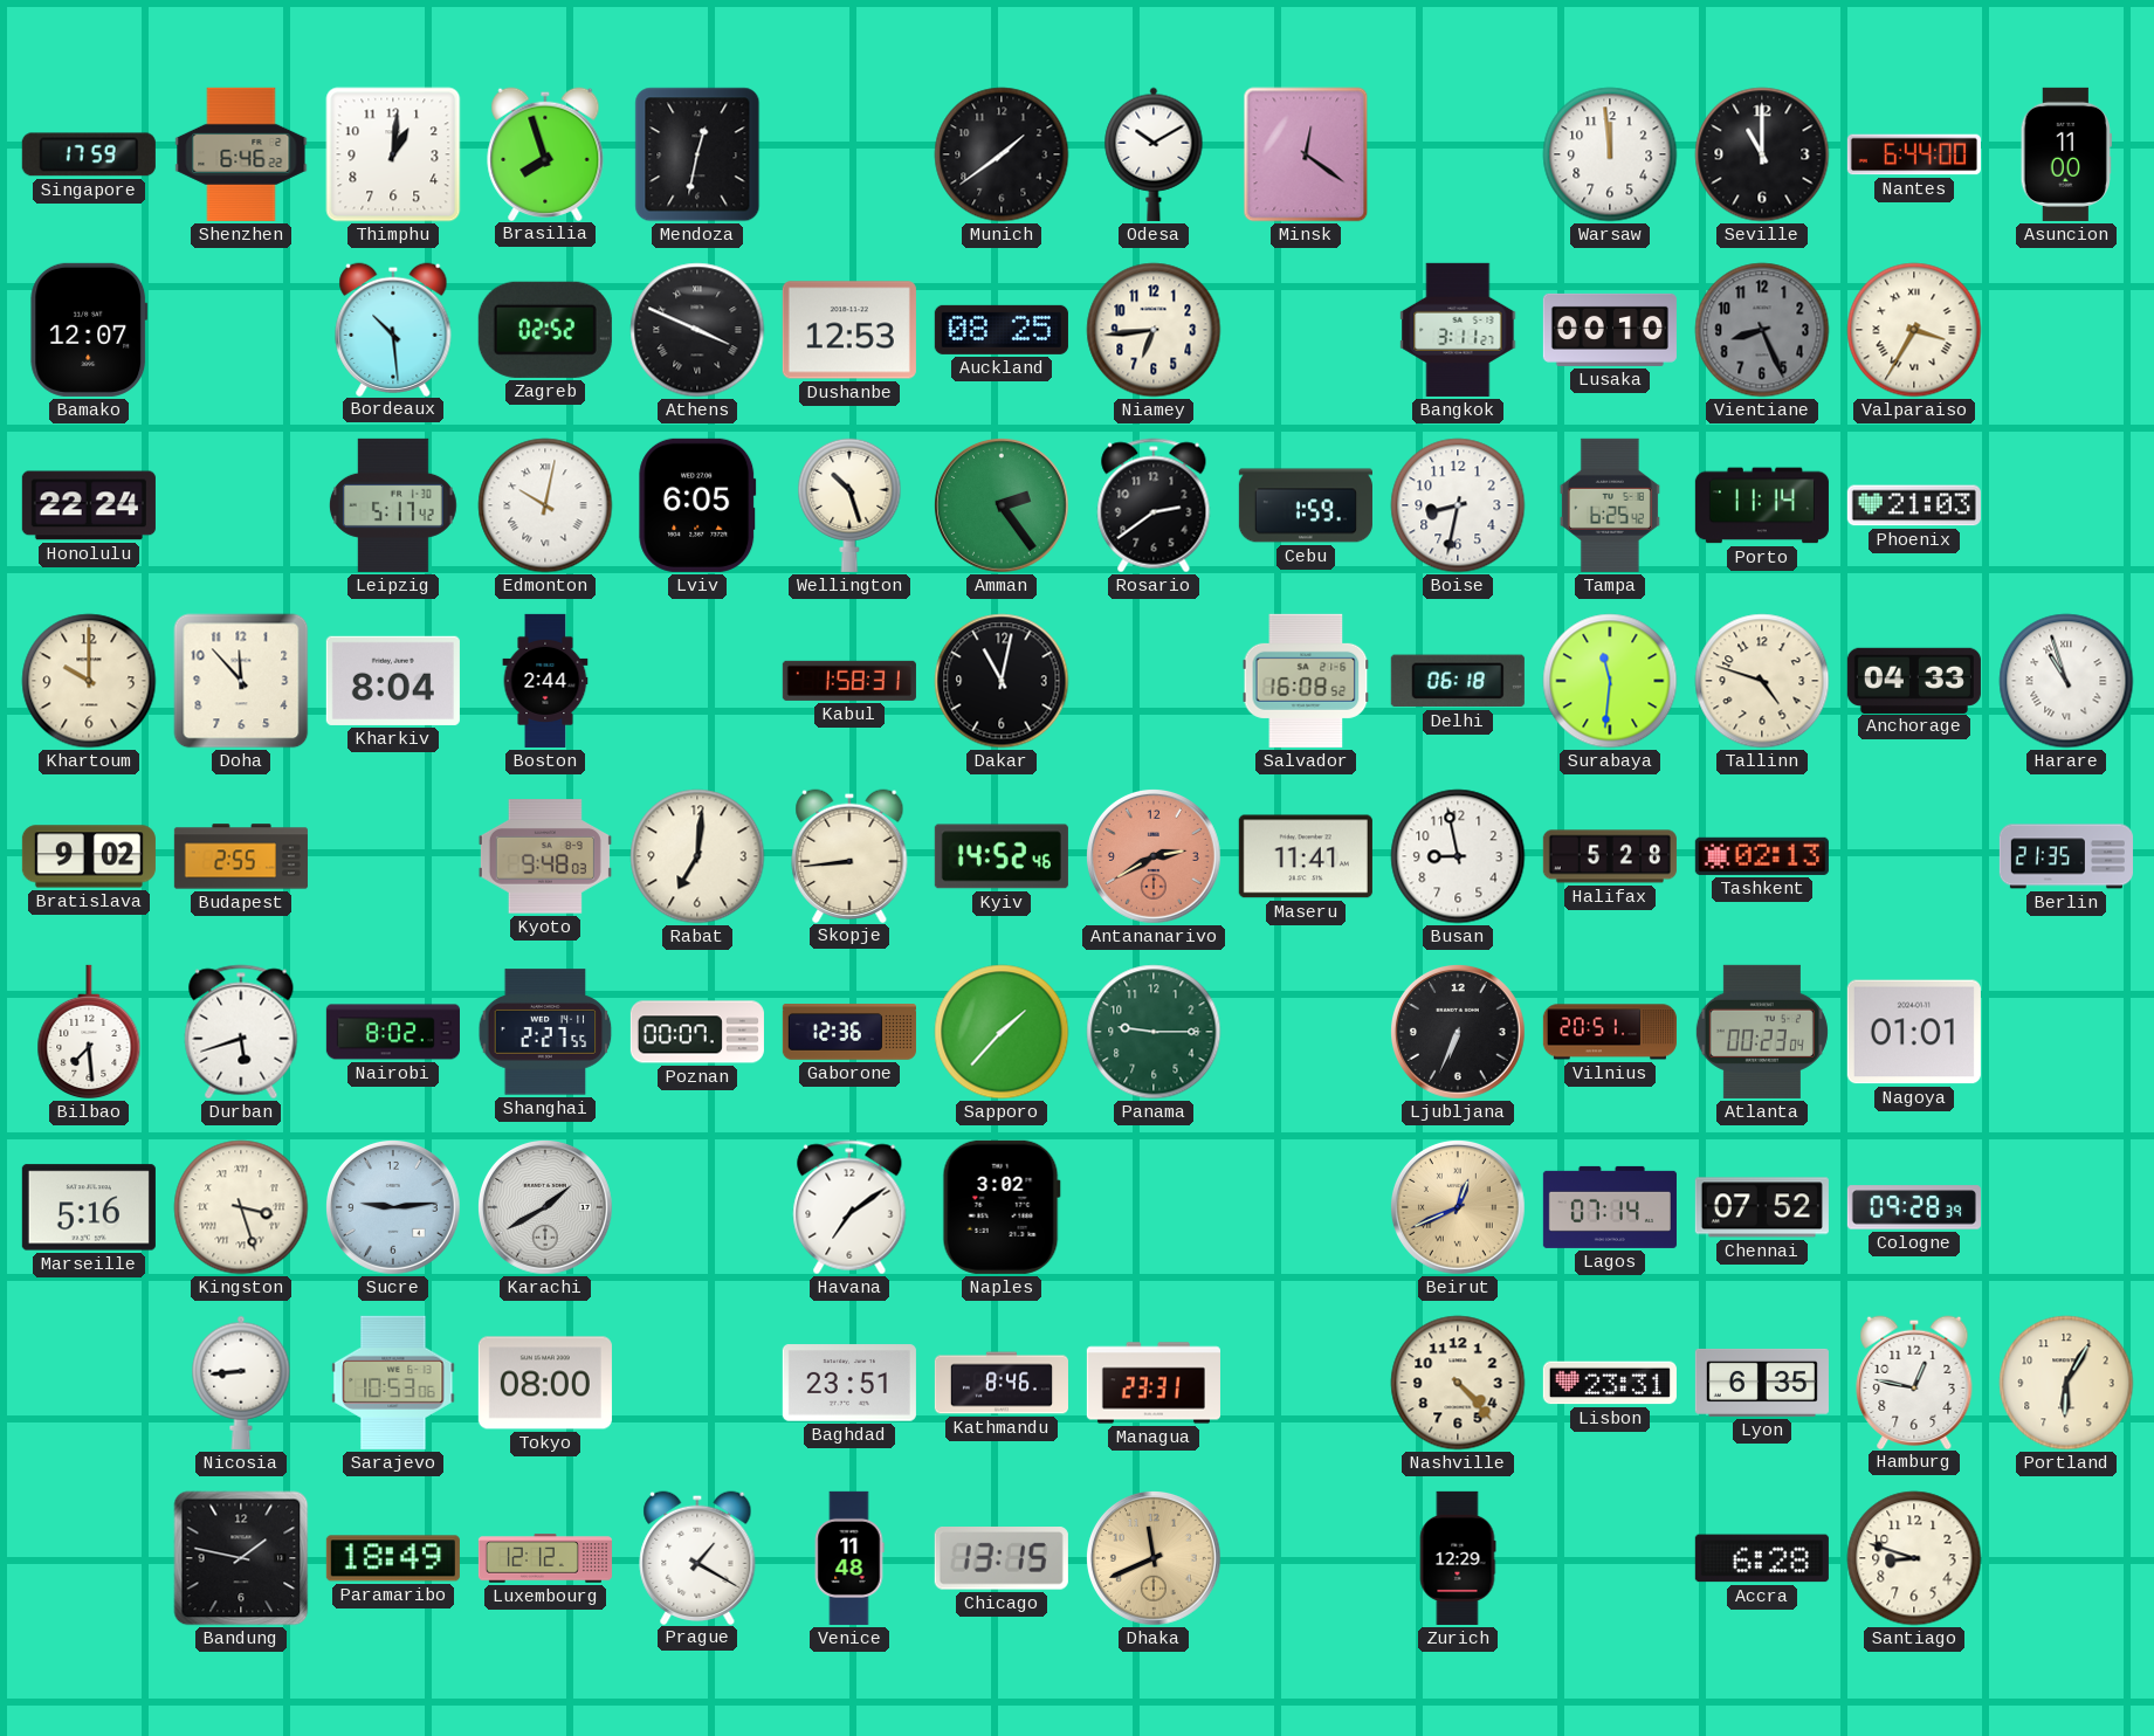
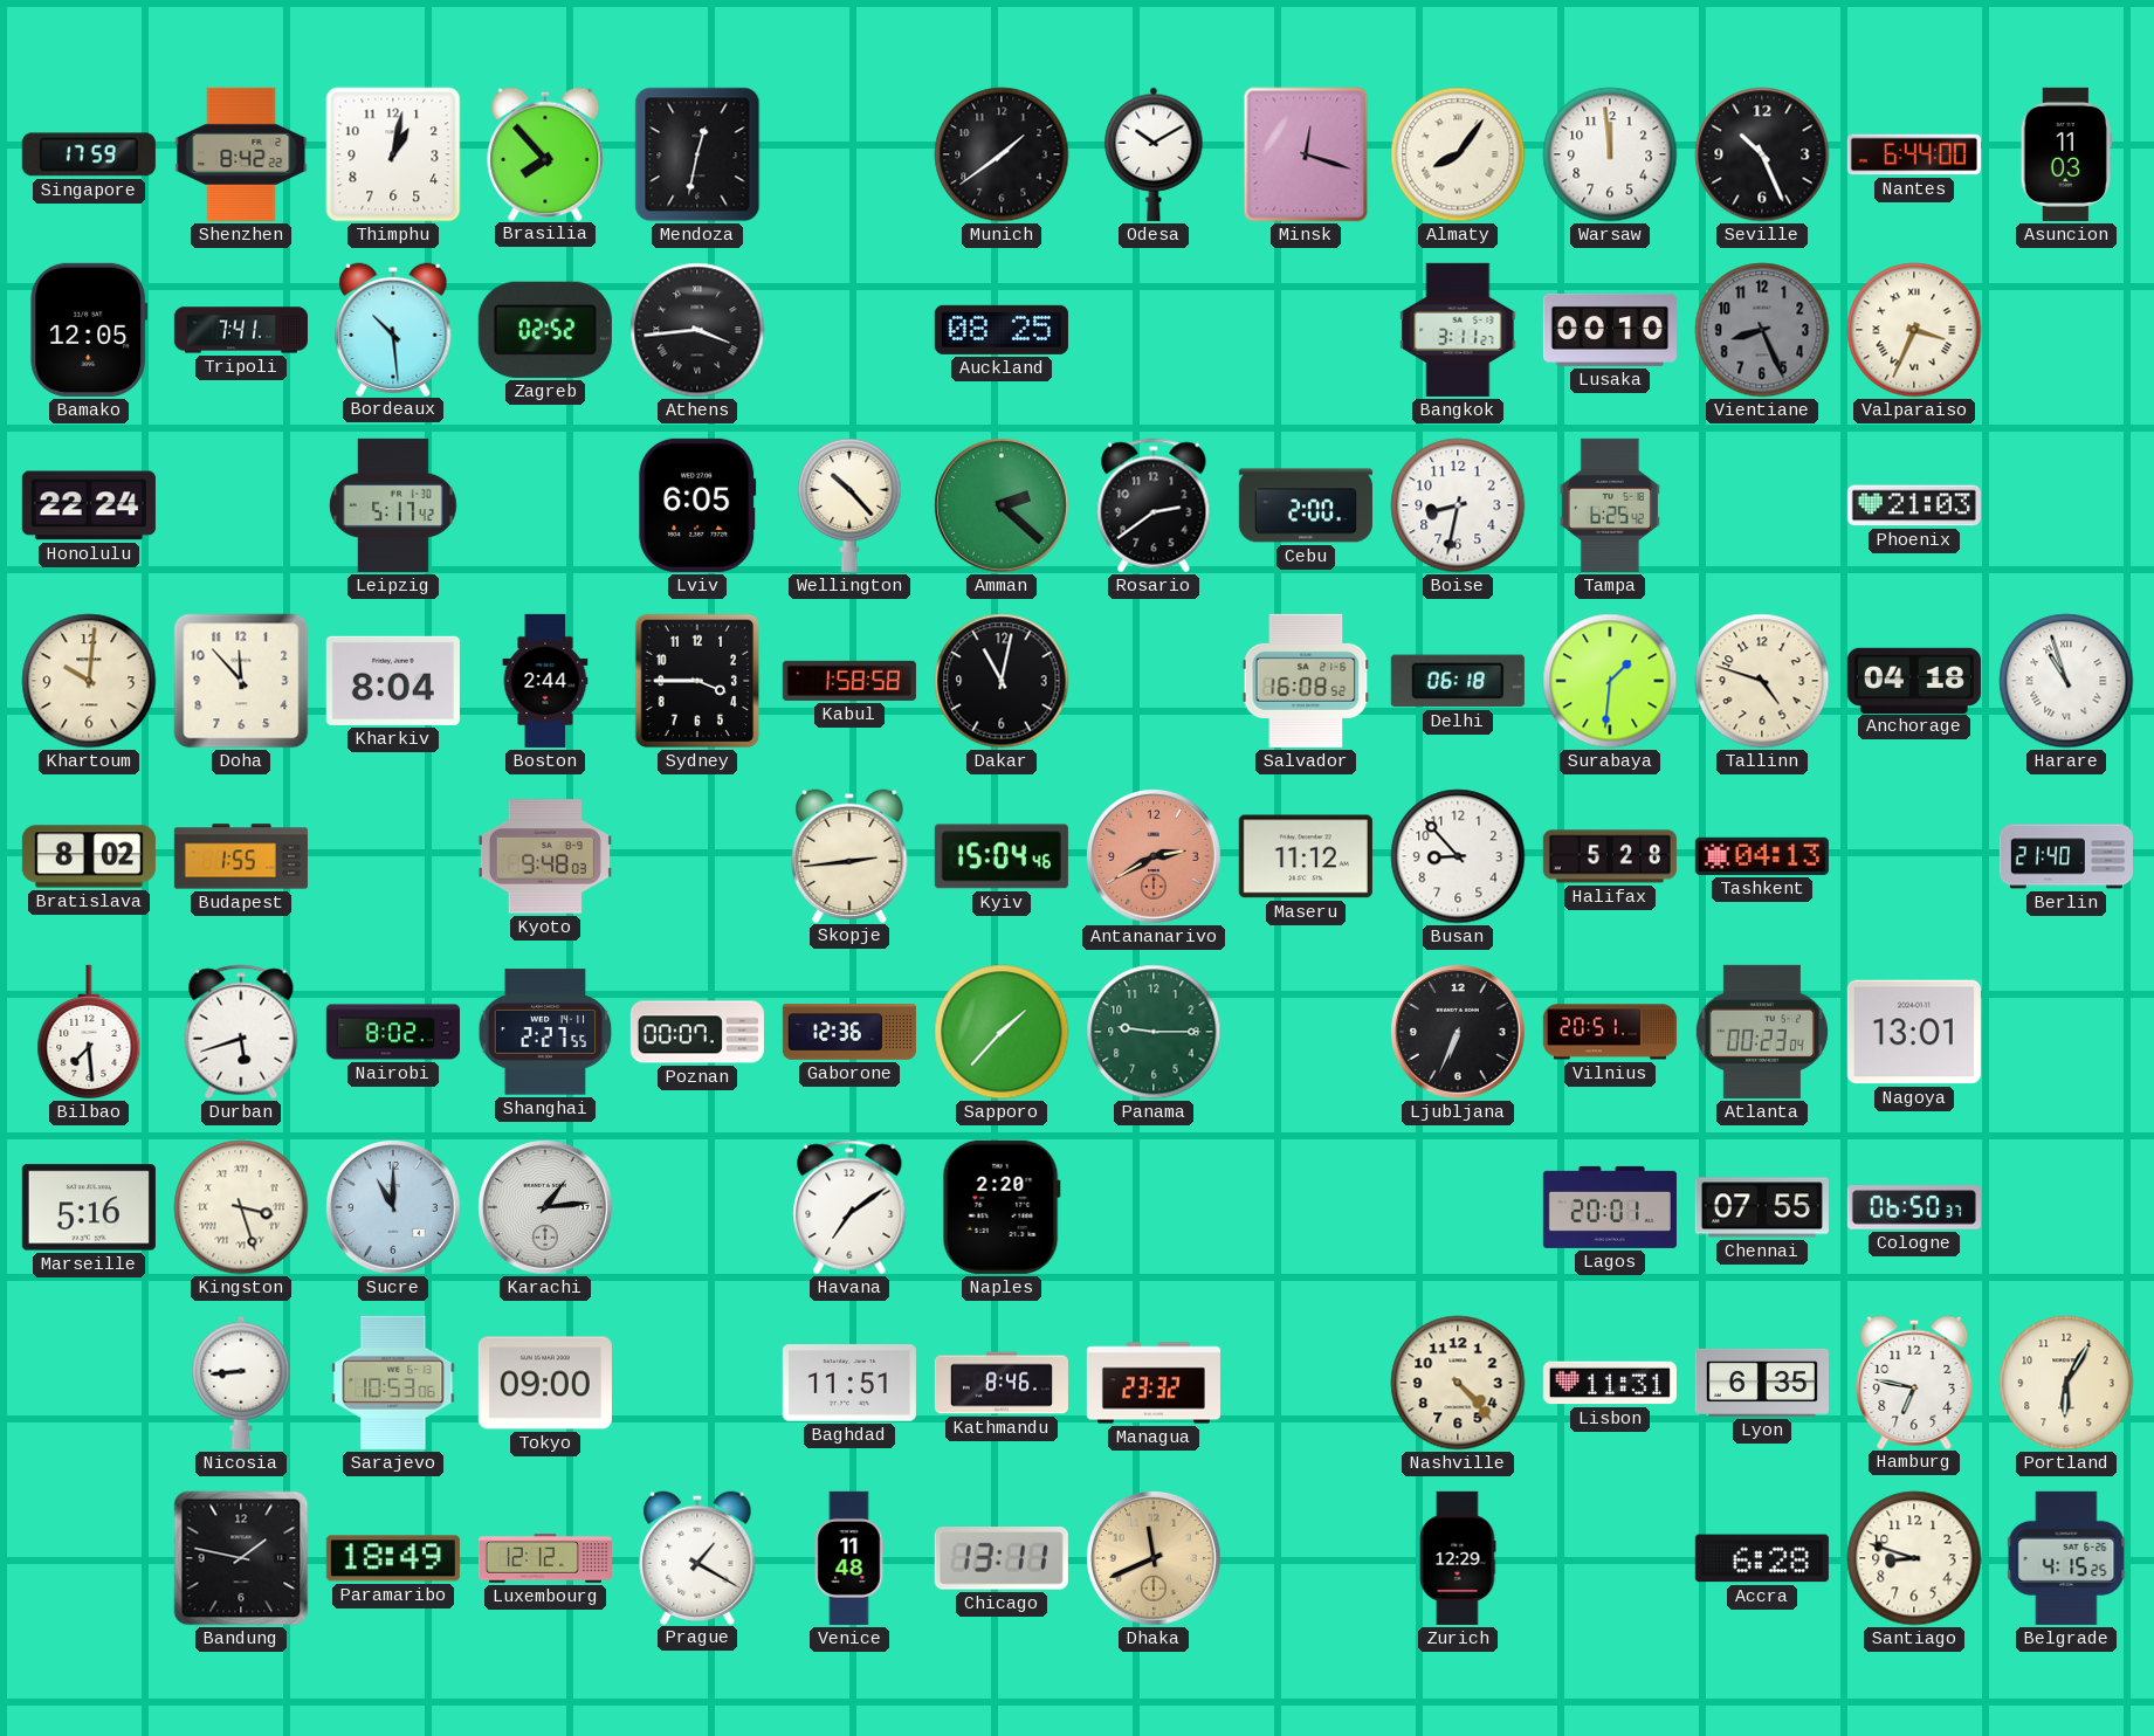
Shenzhen: 6:46 -> 8:42 (241, 154)
Thimphu: 1:01 -> 1:02 (393, 154)
Brasilia: 7:57 -> 7:53 (545, 153)
Minsk: 12:21 -> 12:18 (1306, 154)
Almaty: none -> 8:06 (1458, 154)
Seville: 11:00 -> 10:26 (1762, 154)
Asuncion: 11:00 -> 11:03 (2066, 154)
Bamako: 12:07 -> 12:05 (89, 330)
Tripoli: none -> 7:41 (241, 330)
Athens: 3:49 -> 3:44 (697, 330)
Dushanbe: 12:53 -> none (849, 330)
Niamey: 6:44 -> none (1154, 330)
Valparaiso: 3:35 -> 3:34 (1914, 330)
Edmonton: 10:02 -> none (545, 505)
Wellington: 10:27 -> 10:23 (849, 505)
Amman: 2:24 -> 2:22 (1002, 505)
Cebu: 1:59 -> 2:00 (1306, 505)
Porto: 11:14 -> none (1762, 505)
Khartoum: 10:00 -> 10:01 (89, 681)
Sydney: none -> 3:45 (697, 681)
Kabul: 1:58:31 -> 1:58:58 (849, 681)
Surabaya: 11:31 -> 1:31 (1610, 681)
Anchorage: 04:33 -> 04:18 (1914, 680)
Bratislava: 9:02 -> 8:02 (89, 856)
Budapest: 2:55 -> 1:55 (241, 856)
Rabat: 7:01 -> none (697, 856)
Skopje: 8:44 -> 2:44 (849, 855)
Kyiv: 14:52 -> 15:04 (1002, 856)
Maseru: 11:41 -> 11:12 (1306, 856)
Busan: 8:58 -> 8:53 (1458, 856)
Tashkent: 02:13 -> 04:13 (1762, 856)
Berlin: 21:35 -> 21:40 (2066, 856)
Nagoya: 01:01 -> 13:01 (1914, 1032)
Sucre: 9:14 -> 11:00 (393, 1207)
Karachi: 1:40 -> 1:14 (545, 1207)
Naples: 3:02 -> 2:20 (1002, 1207)
Beirut: 12:41 -> none (1458, 1207)
Lagos: 07:14 -> 20:01 (1610, 1207)
Chennai: 07:52 -> 07:55 (1762, 1207)
Cologne: 09:28 -> 06:50 (1914, 1207)
Tokyo: 08:00 -> 09:00 (545, 1383)
Baghdad: 23:51 -> 11:51 (849, 1383)
Managua: 23:31 -> 23:32 (1154, 1383)
Lisbon: 23:31 -> 11:31 (1610, 1383)
Hamburg: 12:47 -> 6:47 (1914, 1382)
Chicago: 13:15 -> 13:11 (1002, 1559)
Belgrade: none -> 4:15 (2066, 1558)
